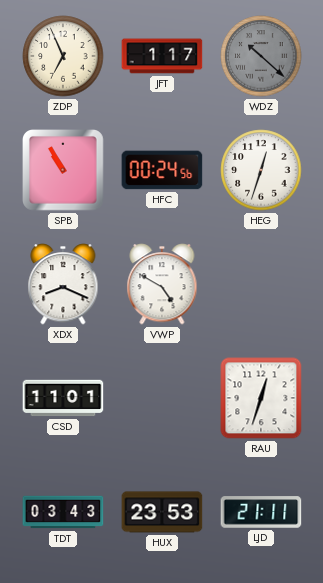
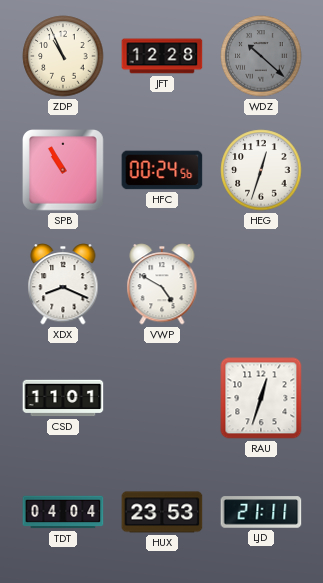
ZDP: 6:56 -> 10:56 (63, 56)
JFT: 1:17 -> 12:28 (162, 56)
TDT: 03:43 -> 04:04 (63, 512)
